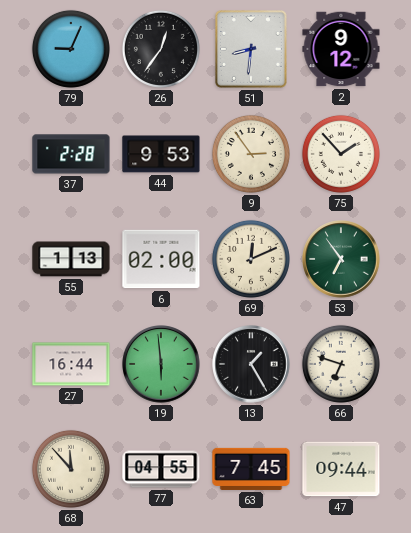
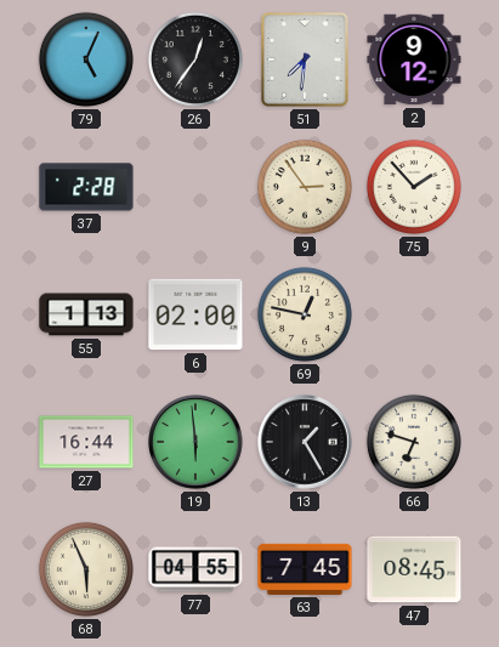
79: 9:04 -> 5:04 (86, 59)
51: 8:31 -> 7:31 (305, 59)
44: 9:53 -> none (161, 154)
69: 12:11 -> 12:47 (305, 314)
53: 6:54 -> none (341, 259)
68: 11:53 -> 5:56 (86, 569)
47: 09:44 -> 08:45 (414, 569)
